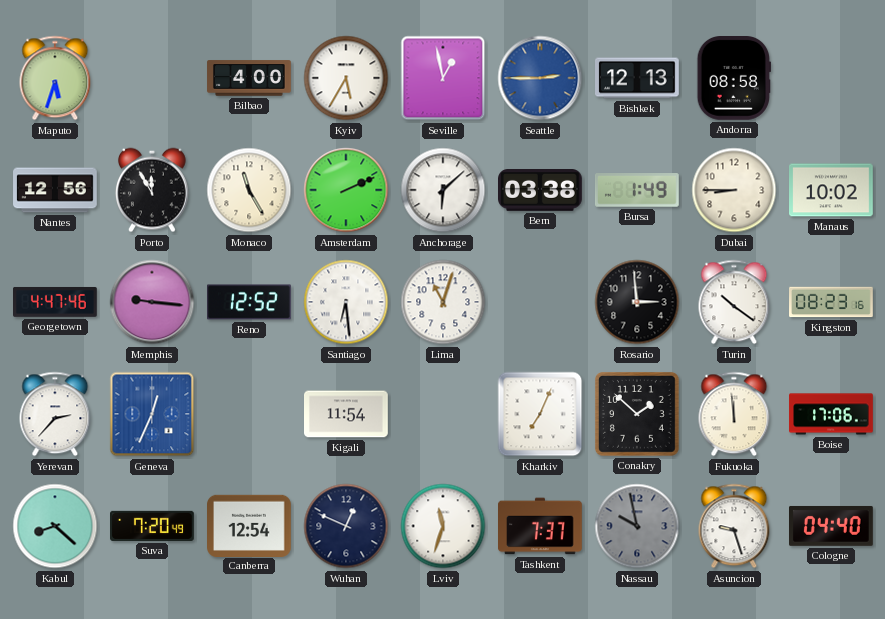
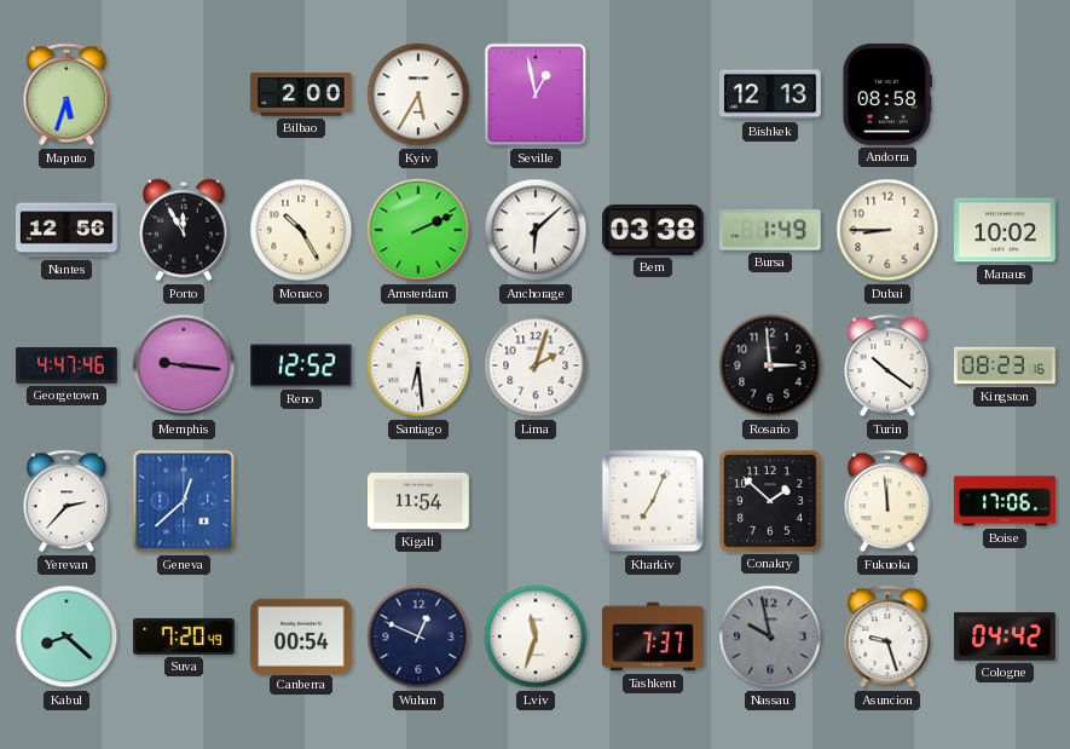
Bilbao: 4:00 -> 2:00 (301, 94)
Seattle: 2:45 -> none (540, 78)
Monaco: 11:25 -> 10:25 (301, 230)
Lima: 11:03 -> 2:03 (536, 365)
Geneva: 12:34 -> 12:38 (184, 501)
Canberra: 12:54 -> 00:54 (302, 635)
Cologne: 04:40 -> 04:42 (1006, 636)
